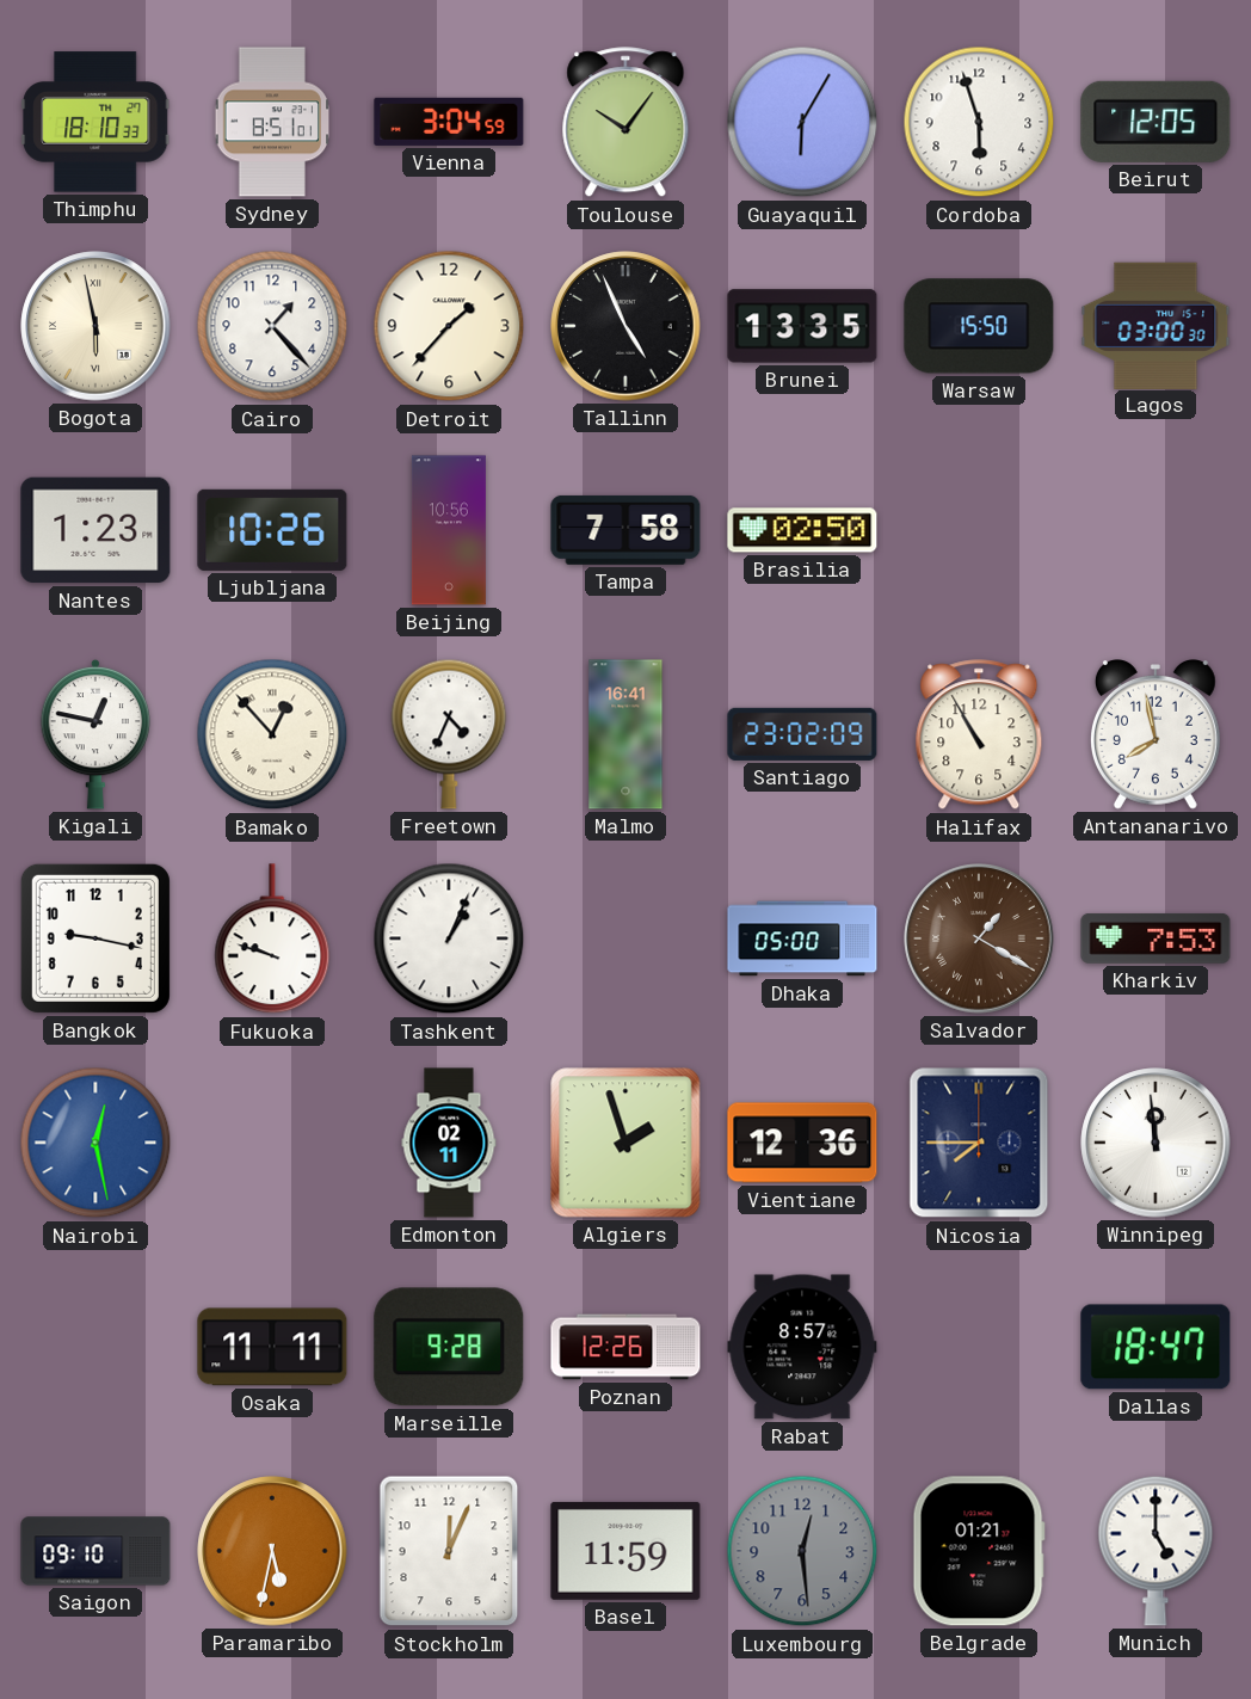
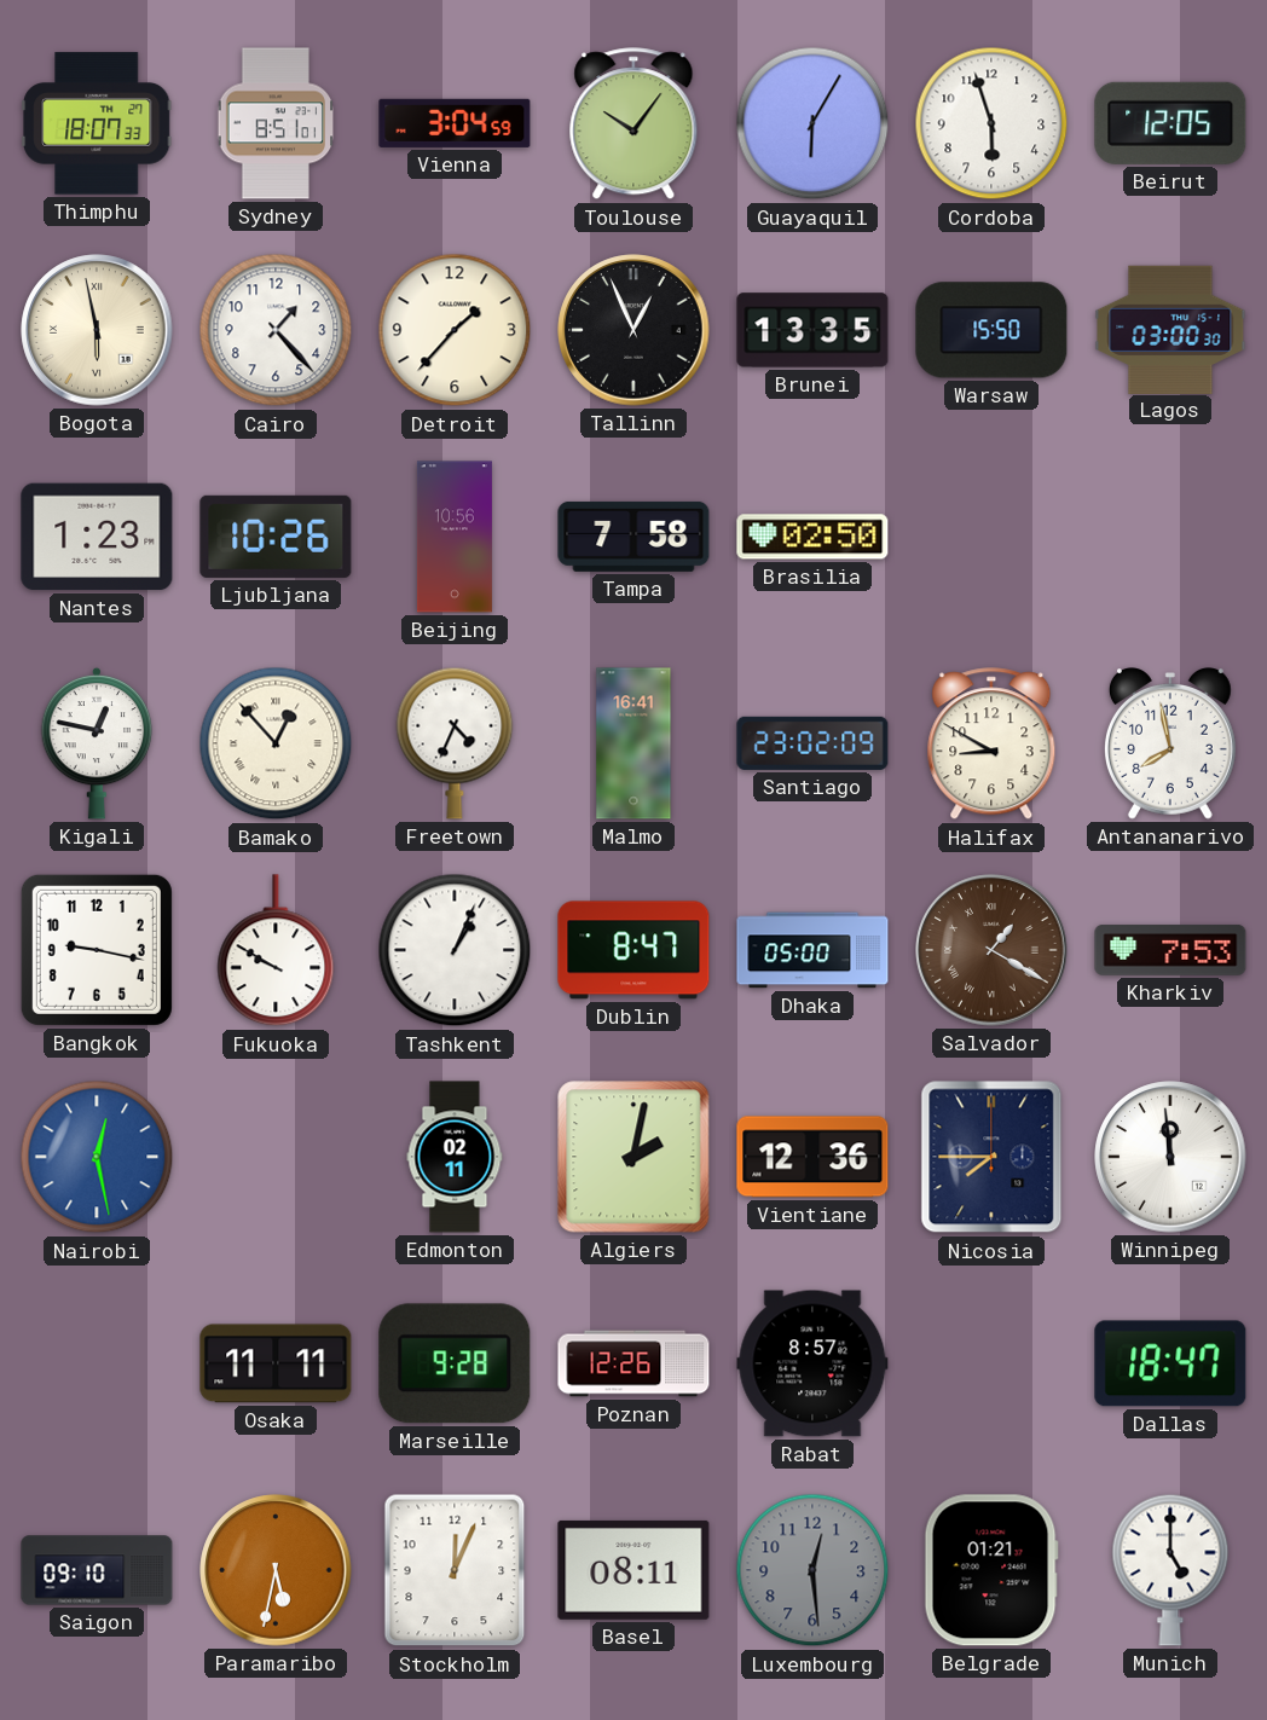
Thimphu: 18:10 -> 18:07 (97, 123)
Tallinn: 4:56 -> 12:56 (633, 330)
Halifax: 10:55 -> 8:50 (991, 745)
Fukuoka: 9:48 -> 9:50 (276, 951)
Dublin: none -> 8:47 (633, 950)
Algiers: 1:57 -> 2:02 (633, 1157)
Basel: 11:59 -> 08:11 (633, 1570)
